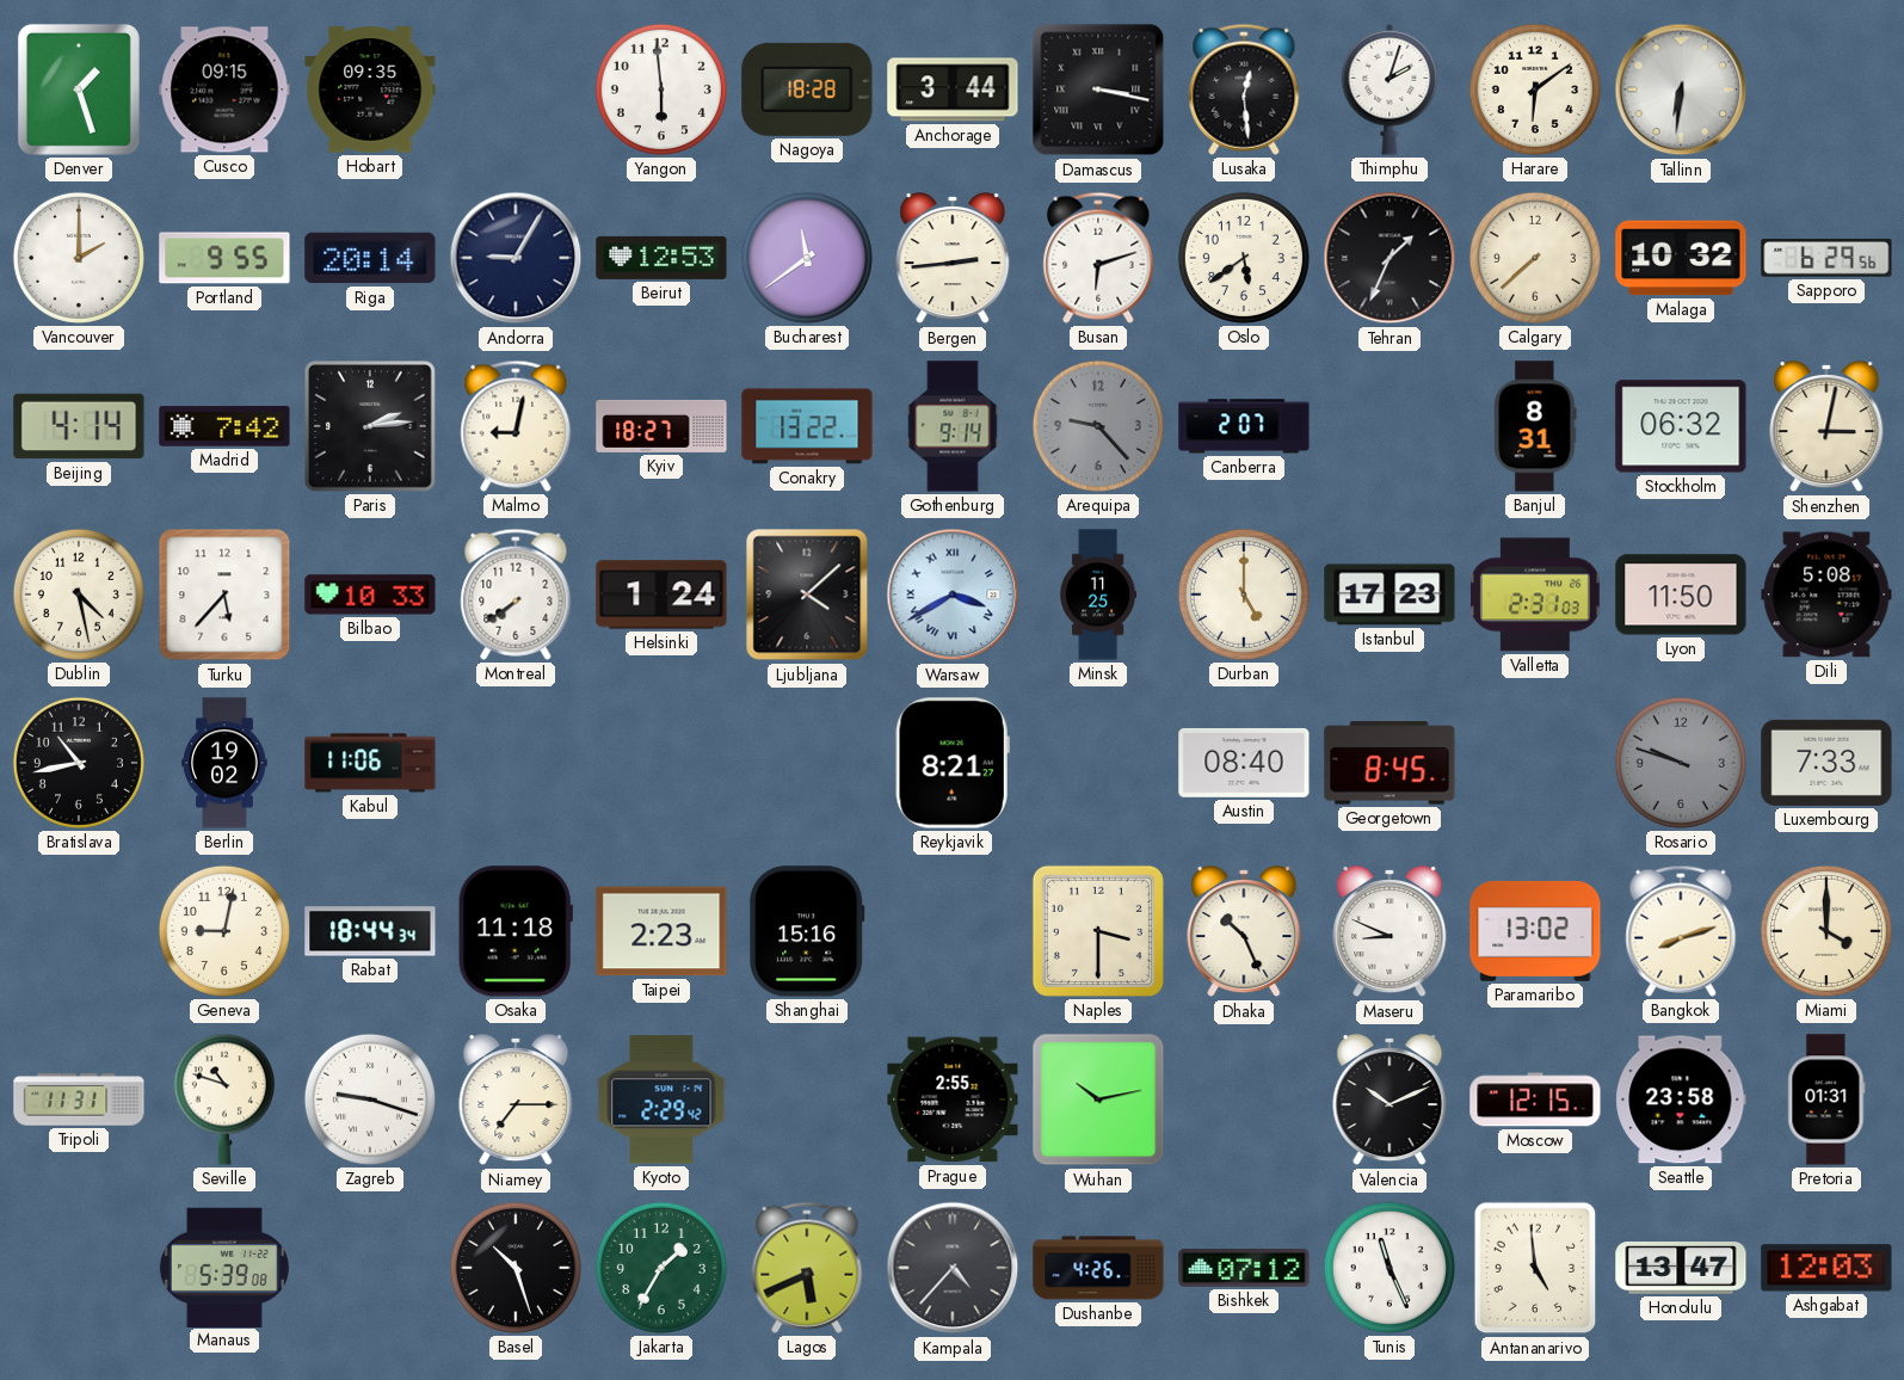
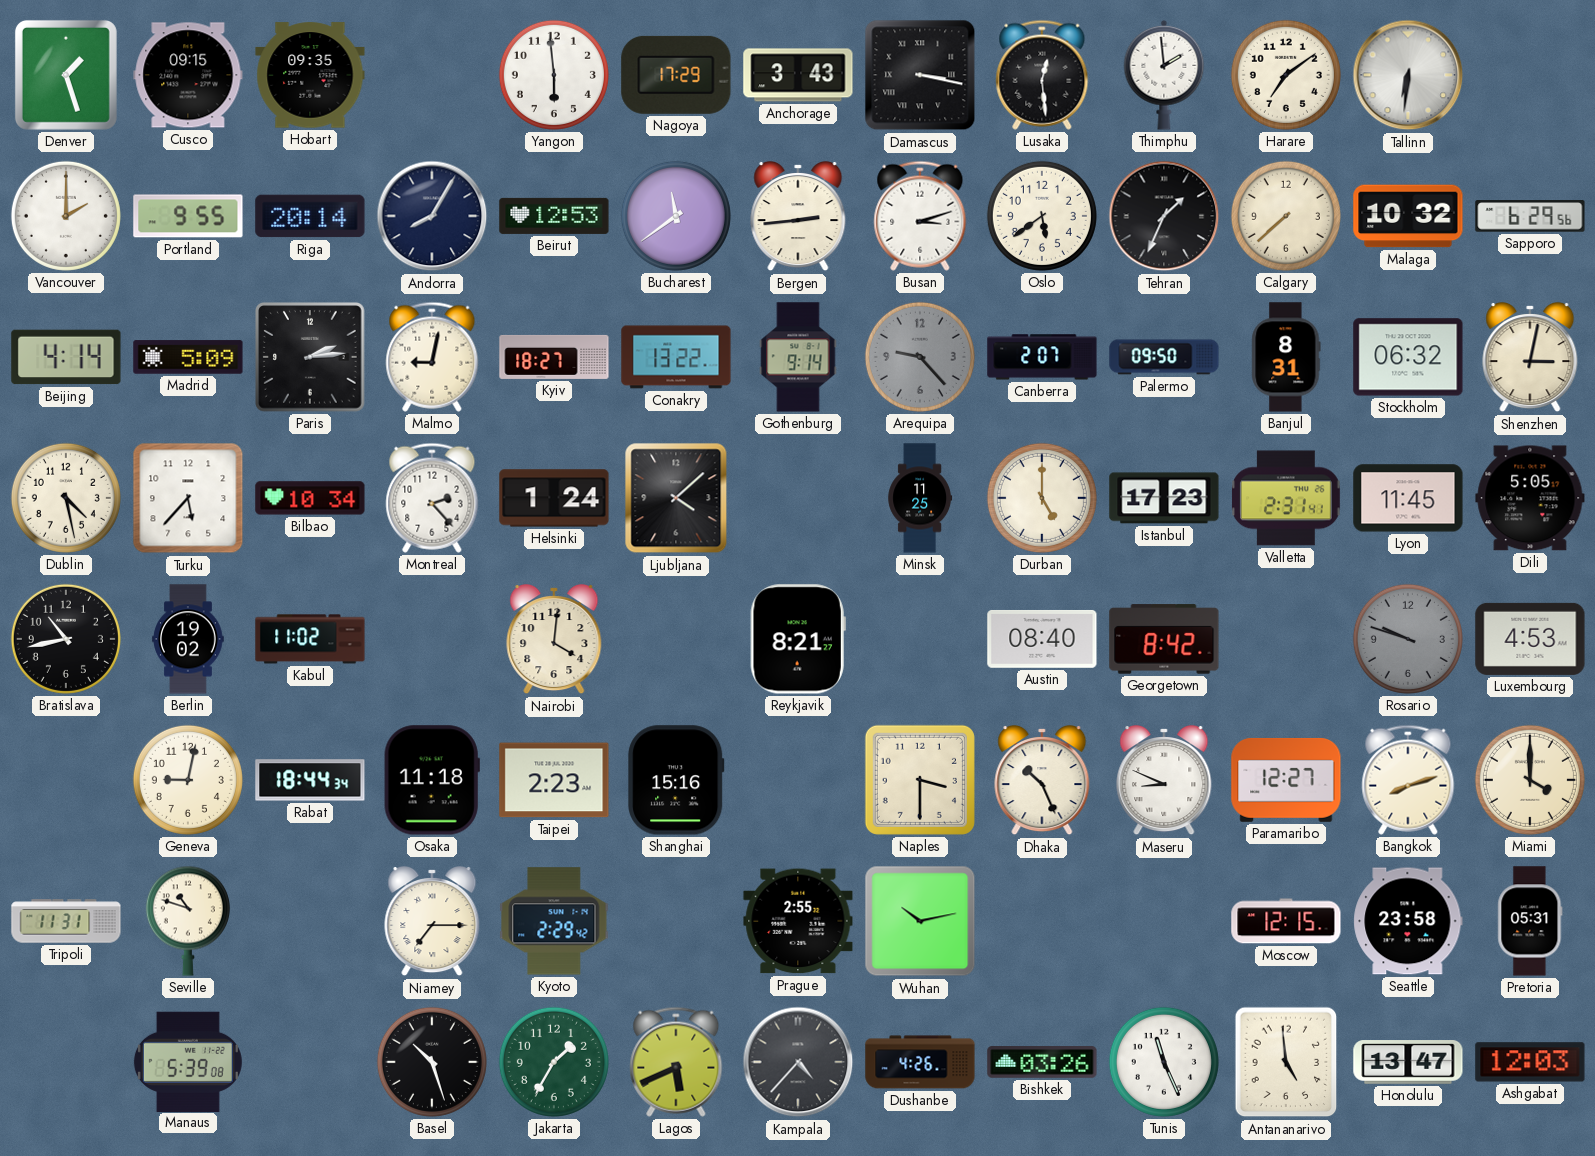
Nagoya: 18:28 -> 17:29 (676, 75)
Anchorage: 3:44 -> 3:43 (798, 75)
Thimphu: 2:03 -> 1:59 (1164, 75)
Harare: 6:09 -> 7:09 (1286, 75)
Andorra: 9:05 -> 8:05 (432, 216)
Busan: 6:12 -> 3:12 (920, 216)
Madrid: 7:42 -> 5:09 (188, 357)
Palermo: none -> 09:50 (1164, 357)
Bilbao: 10:33 -> 10:34 (310, 498)
Montreal: 7:39 -> 2:23 (432, 498)
Warsaw: 3:40 -> none (953, 594)
Valletta: 2:31:03 -> 2:31:41 (1287, 498)
Lyon: 11:50 -> 11:45 (1408, 498)
Dili: 5:08 -> 5:05 (1530, 498)
Kabul: 11:06 -> 11:02 (310, 639)
Nairobi: none -> 4:01 (554, 640)
Georgetown: 8:45 -> 8:42 (1164, 639)
Luxembourg: 7:33 -> 4:53 (1530, 639)
Paramaribo: 13:02 -> 12:27 (1286, 780)
Zagreb: 9:18 -> none (370, 1099)
Valencia: 10:11 -> none (1390, 1101)
Pretoria: 01:31 -> 05:31 (1530, 921)
Bishkek: 07:12 -> 03:26 (1042, 1062)
